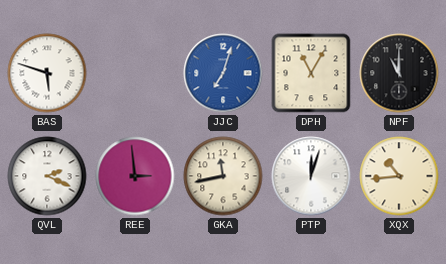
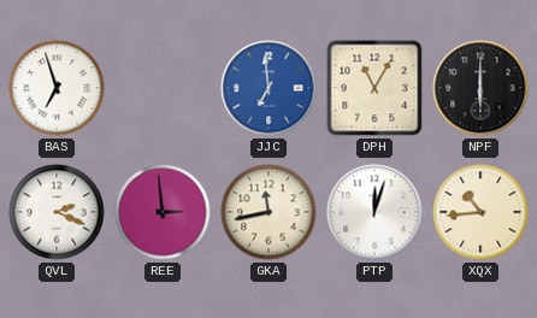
BAS: 5:48 -> 6:57 (57, 88)
JJC: 7:03 -> 6:59 (268, 88)
NPF: 11:00 -> 6:00 (480, 88)
